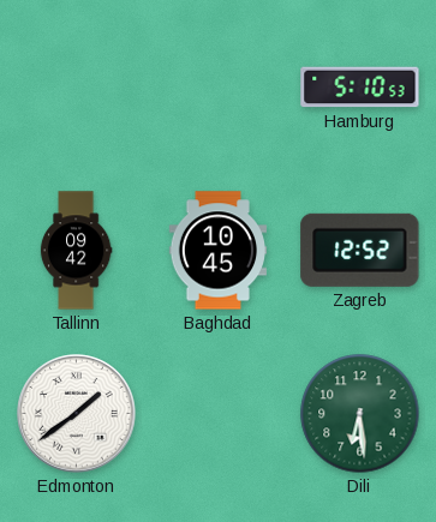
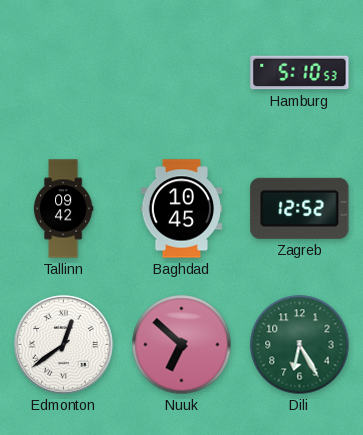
Edmonton: 1:39 -> 12:39 (64, 345)
Nuuk: none -> 6:52 (182, 345)
Dili: 6:29 -> 6:25 (300, 345)
